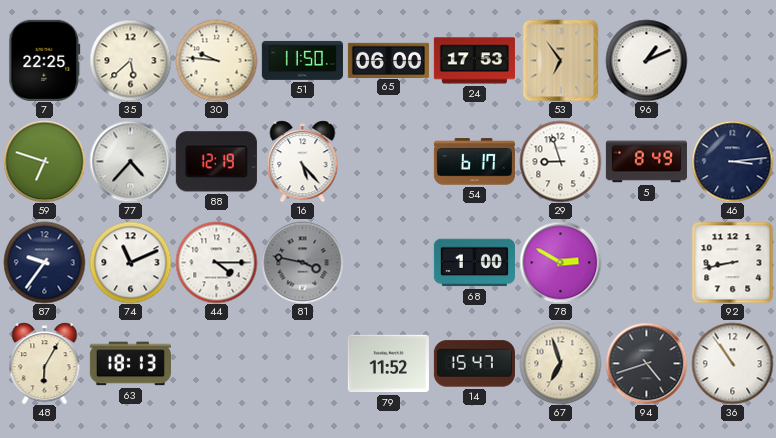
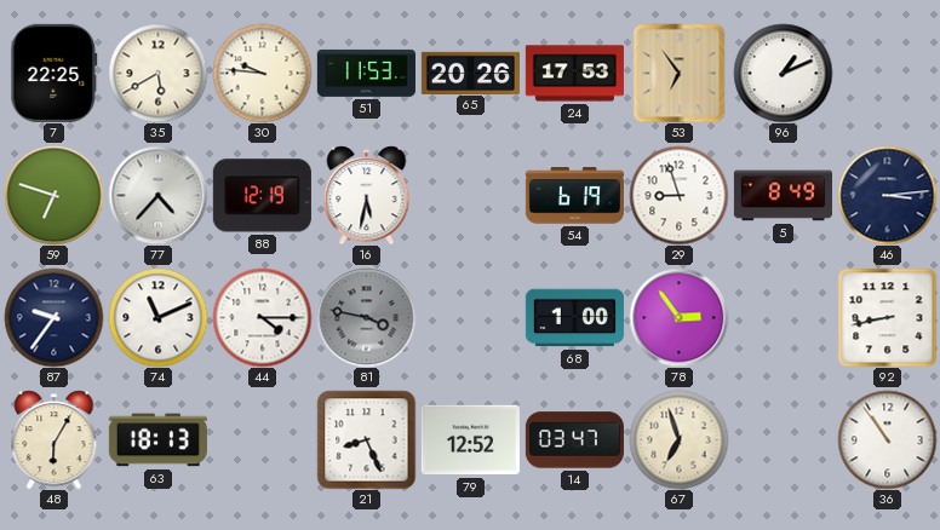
35: 5:38 -> 5:40 (157, 73)
51: 11:50 -> 11:53 (366, 73)
65: 06:00 -> 20:26 (470, 73)
16: 5:23 -> 5:32 (367, 195)
54: 6:17 -> 6:19 (574, 196)
78: 2:50 -> 2:54 (678, 317)
21: none -> 8:26 (366, 439)
79: 11:52 -> 12:52 (470, 440)
14: 15:47 -> 03:47 (574, 440)
94: 4:42 -> none (646, 363)
